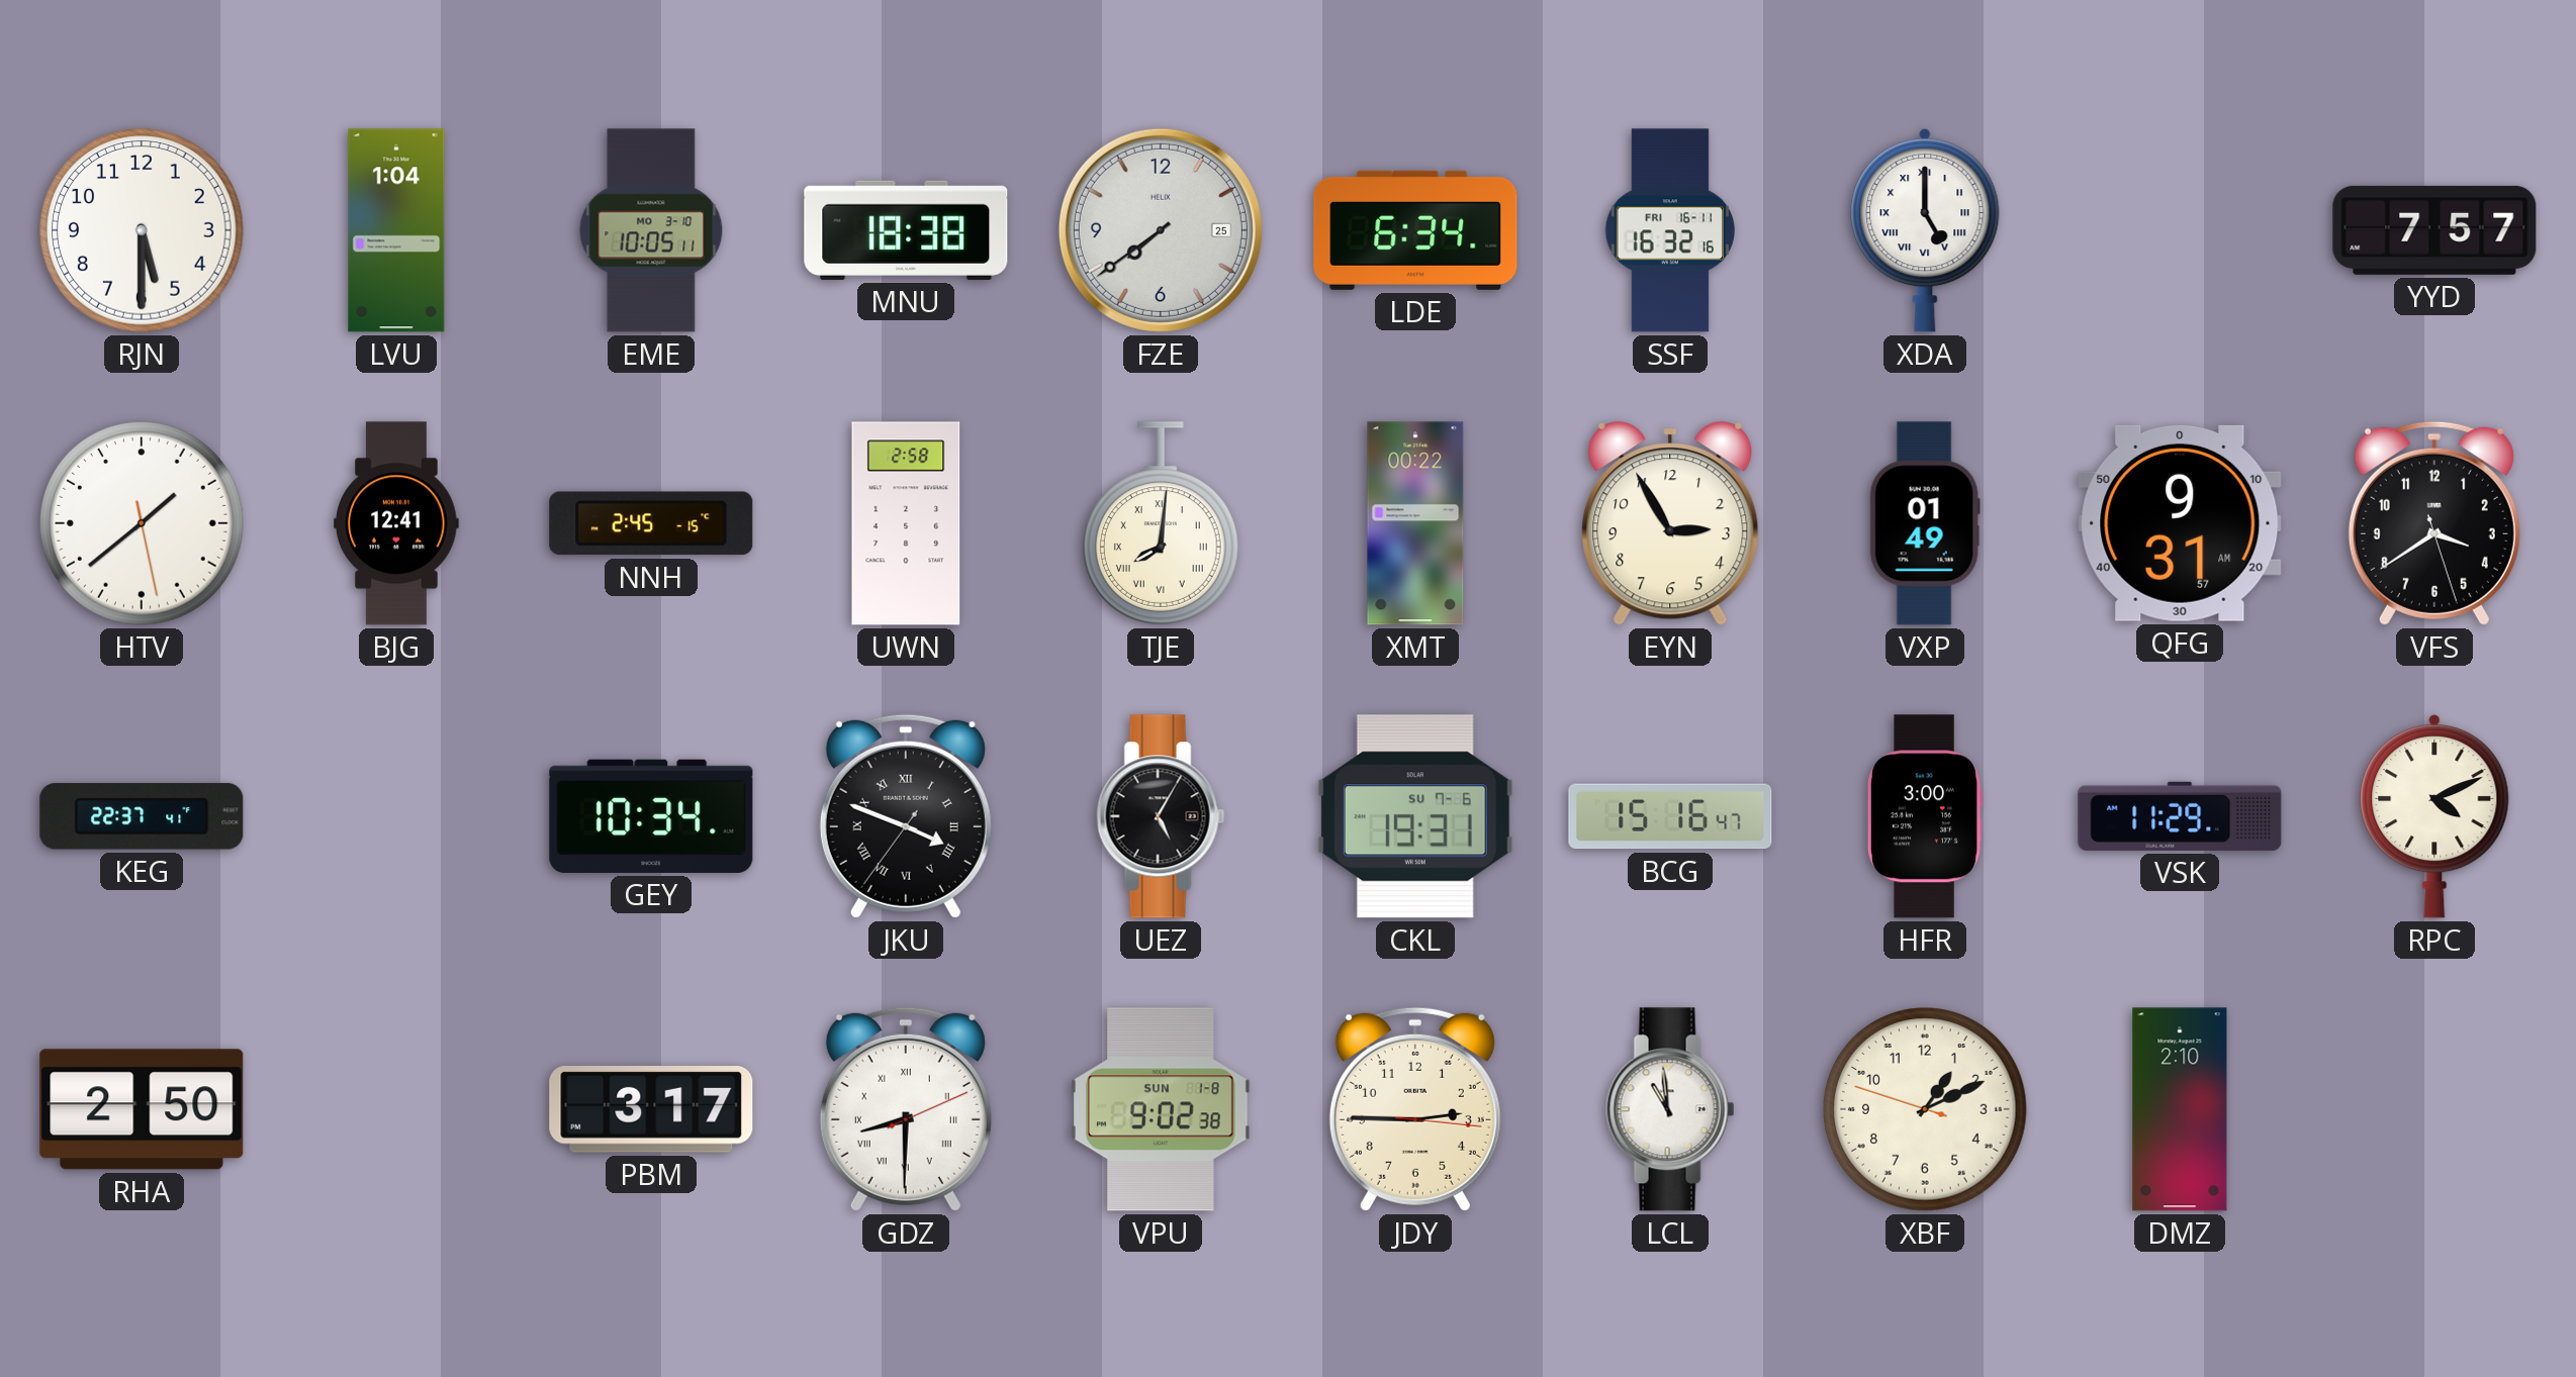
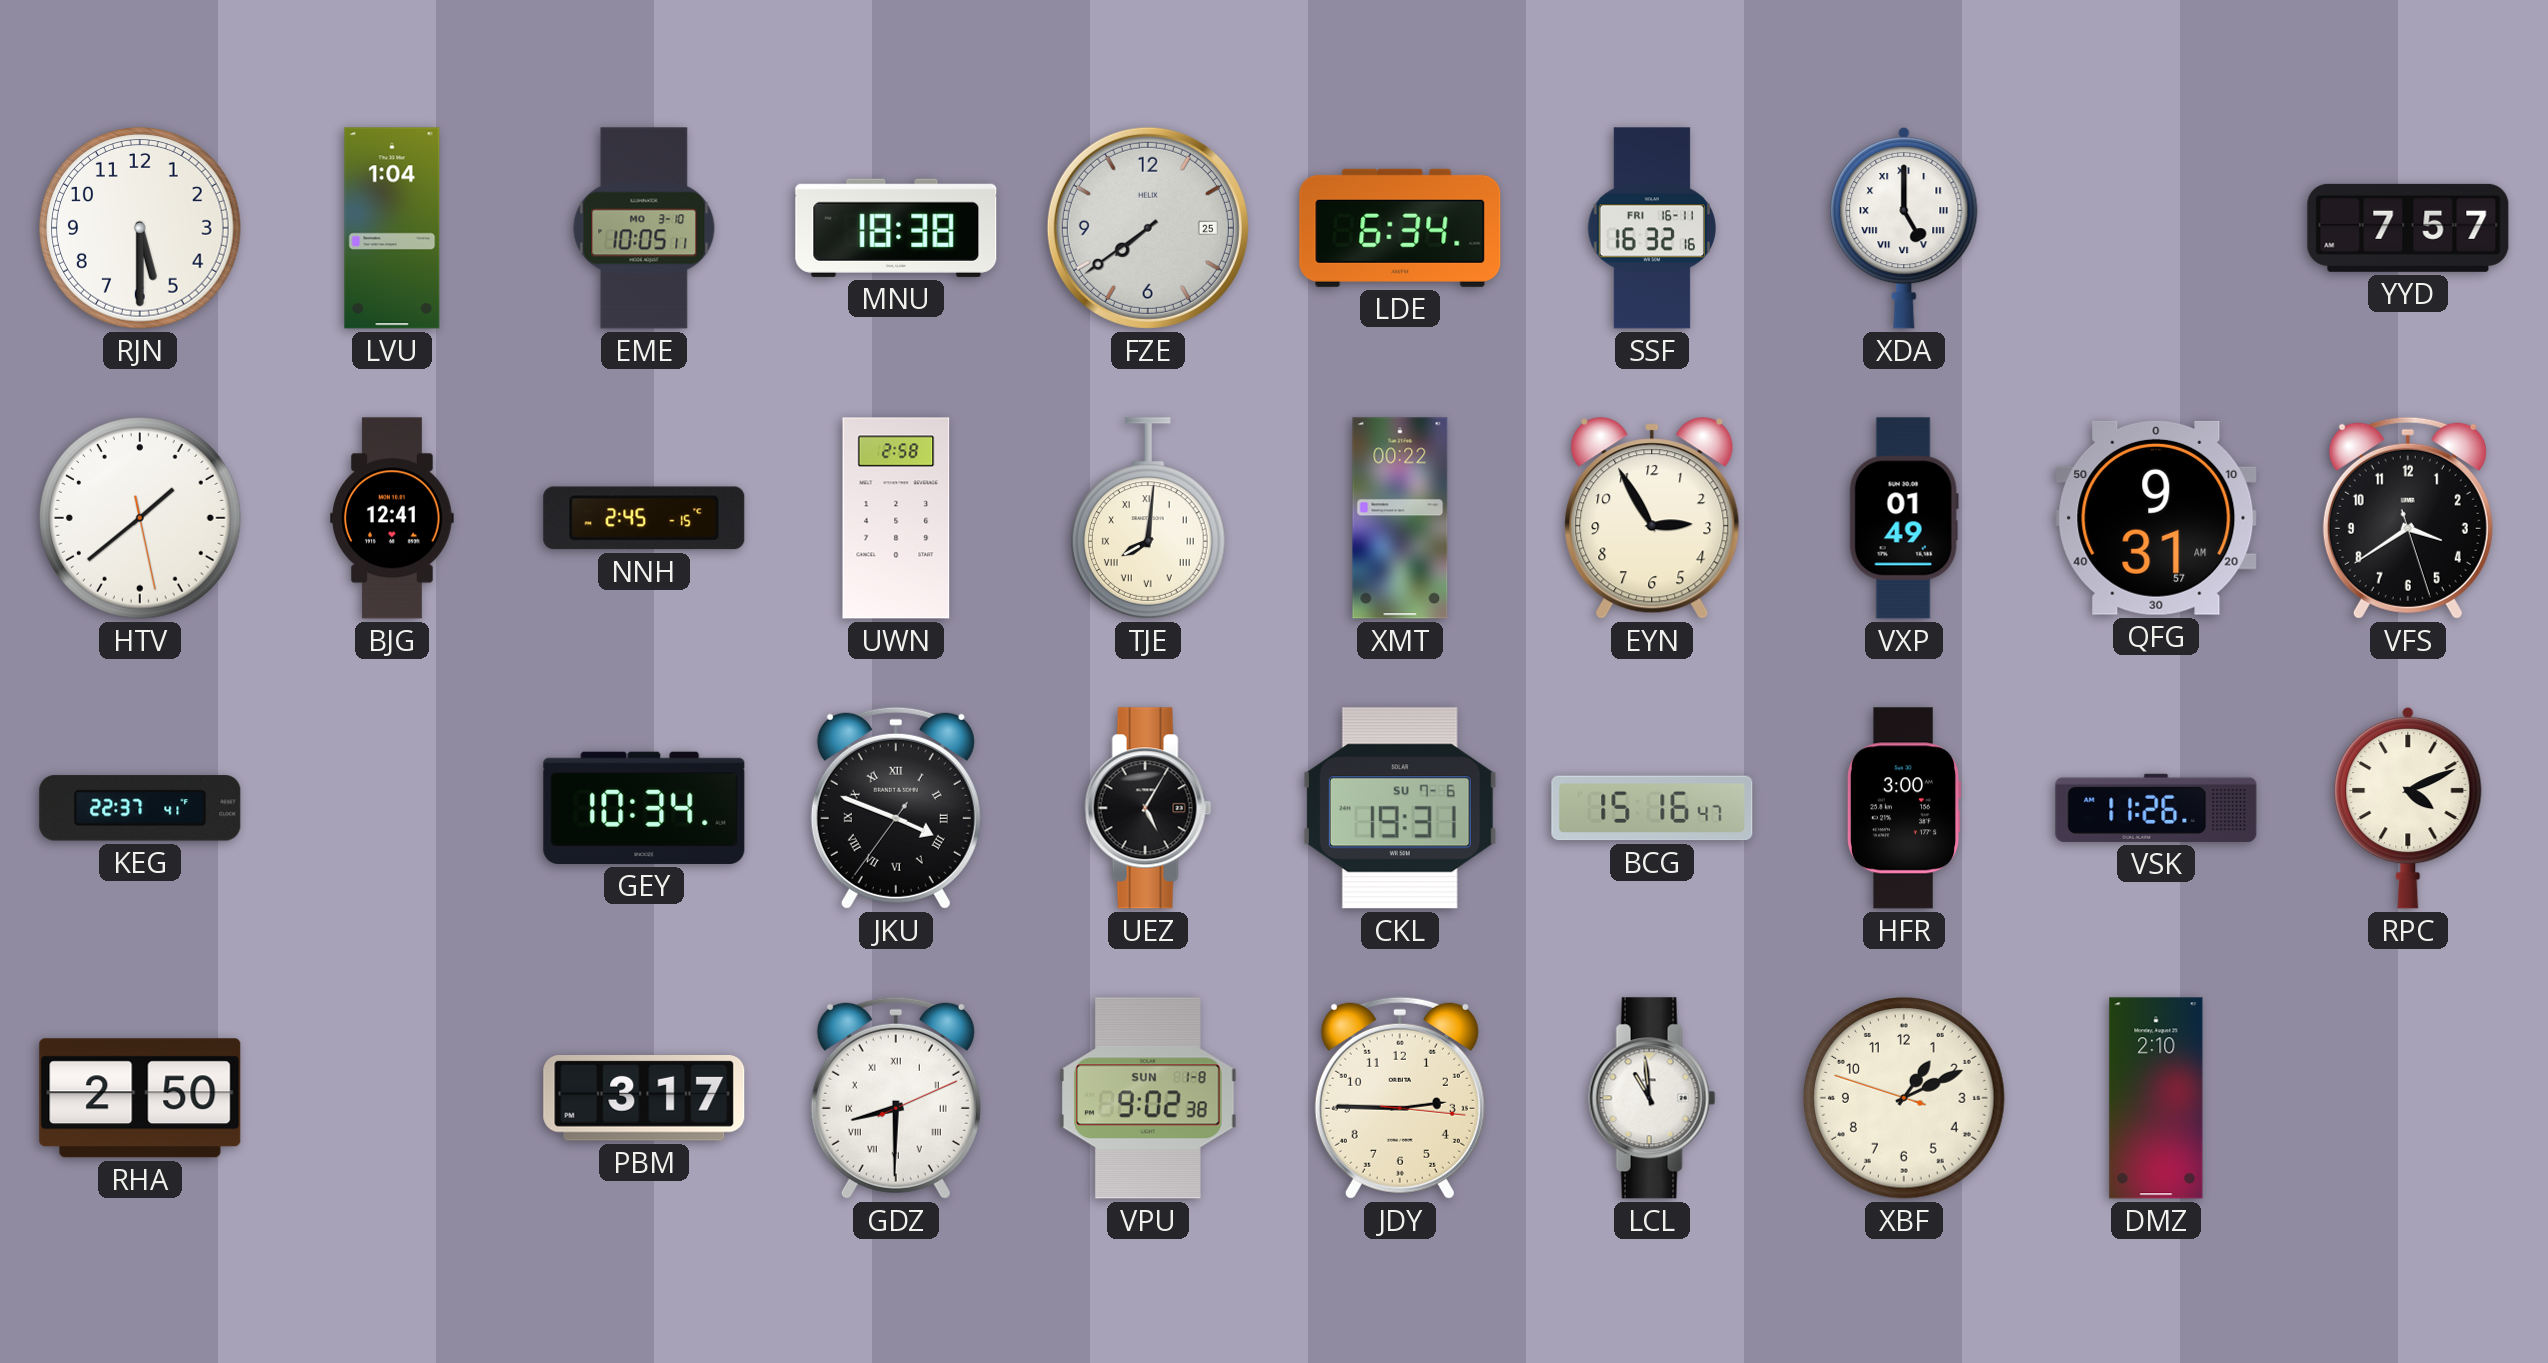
VSK: 11:29 -> 11:26 (2156, 808)
